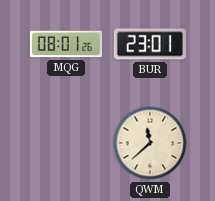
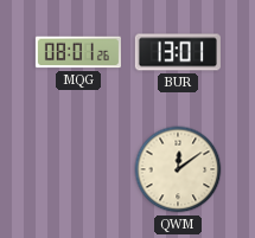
BUR: 23:01 -> 13:01 (178, 52)
QWM: 11:38 -> 12:09 (178, 169)
